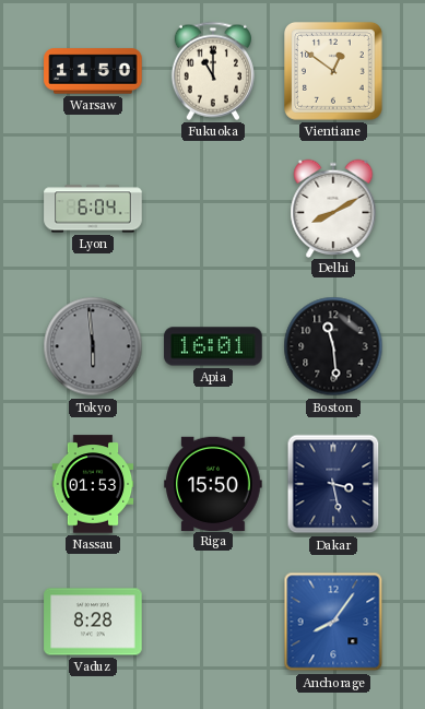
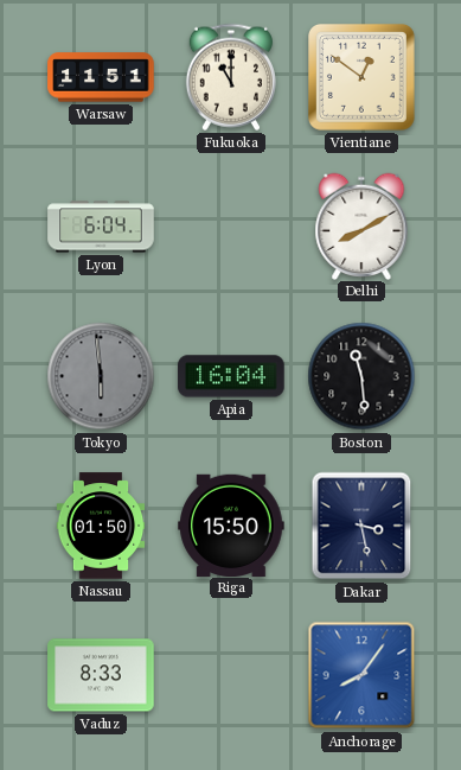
Warsaw: 11:50 -> 11:51 (101, 77)
Apia: 16:01 -> 16:04 (231, 376)
Nassau: 01:53 -> 01:50 (101, 526)
Vaduz: 8:28 -> 8:33 (101, 675)
